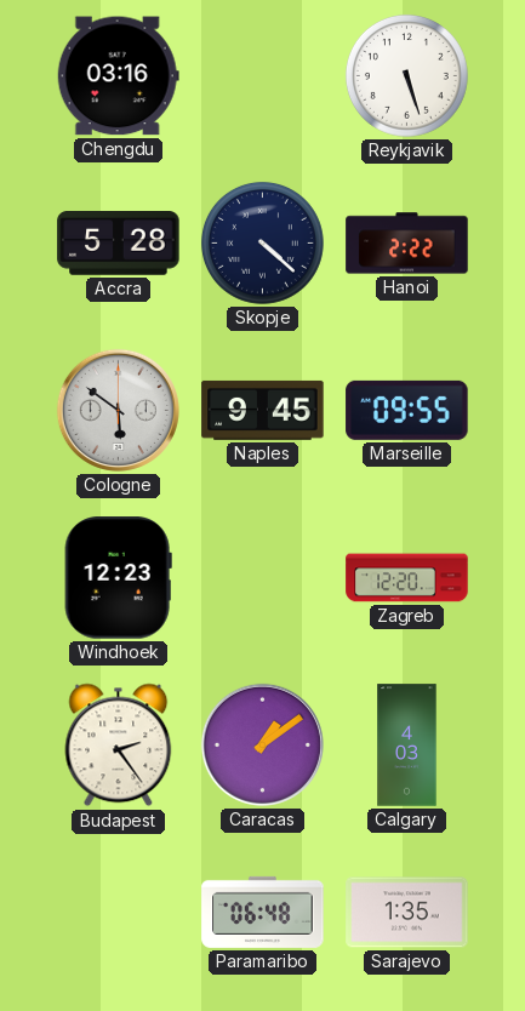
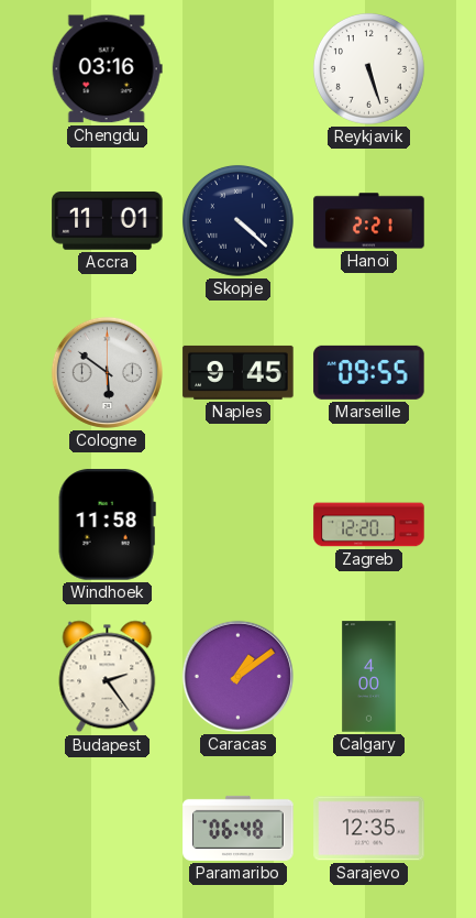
Accra: 5:28 -> 11:01 (108, 221)
Hanoi: 2:22 -> 2:21 (369, 221)
Windhoek: 12:23 -> 11:58 (107, 525)
Calgary: 4:03 -> 4:00 (369, 677)
Sarajevo: 1:35 -> 12:35 (369, 829)
